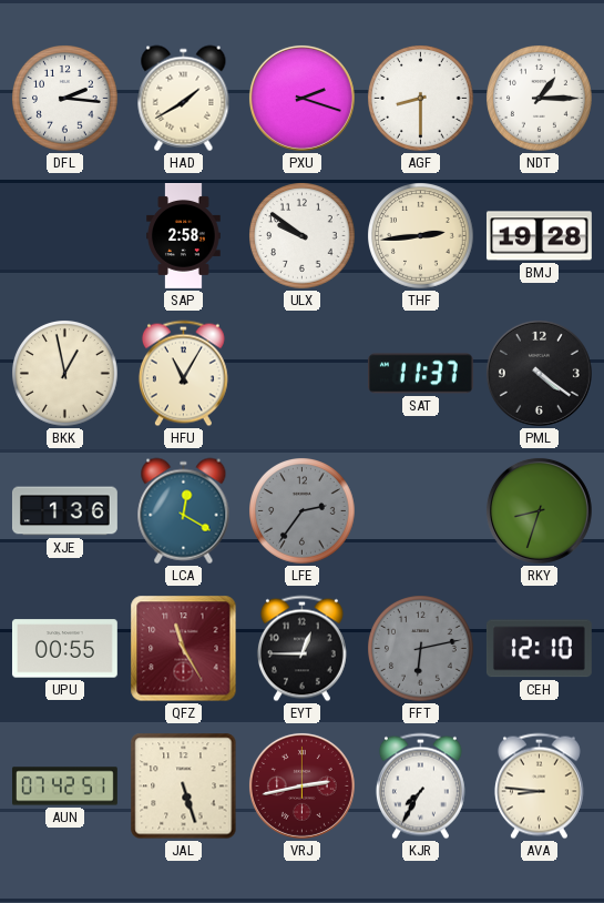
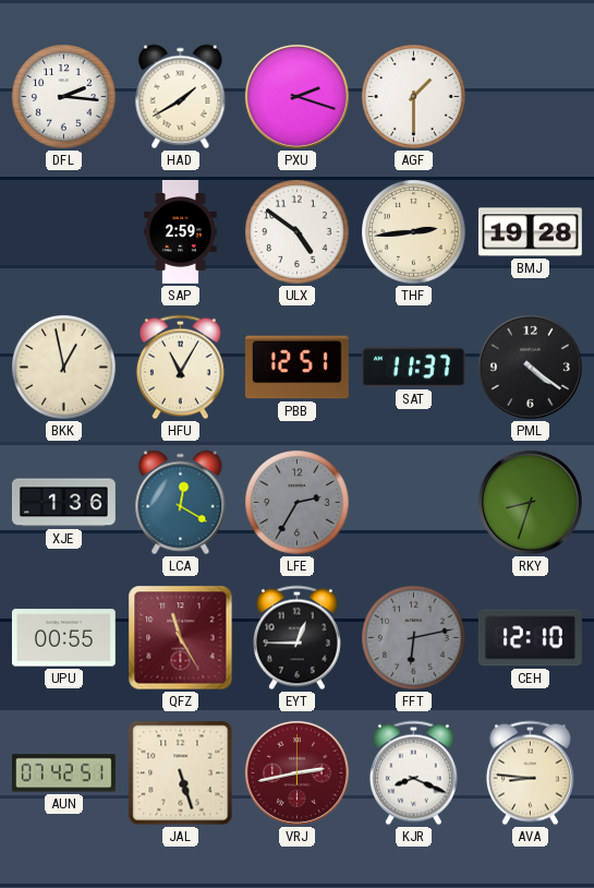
AGF: 8:30 -> 1:30 (414, 97)
NDT: 1:15 -> none (540, 99)
SAP: 2:58 -> 2:59 (181, 232)
ULX: 9:51 -> 4:51 (298, 232)
PBB: none -> 12:51 (296, 368)
LFE: 2:36 -> 2:35 (298, 503)
KJR: 7:35 -> 8:19 (413, 773)
